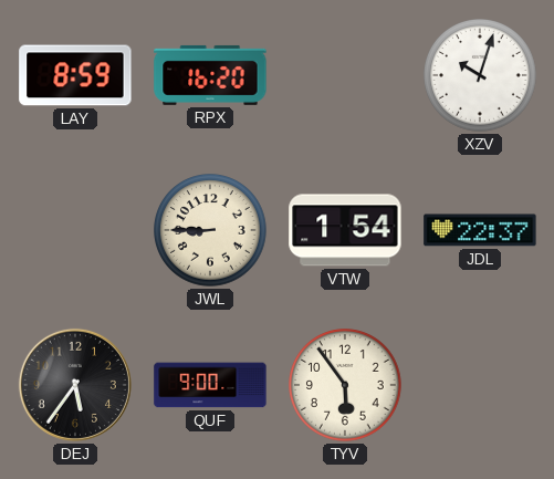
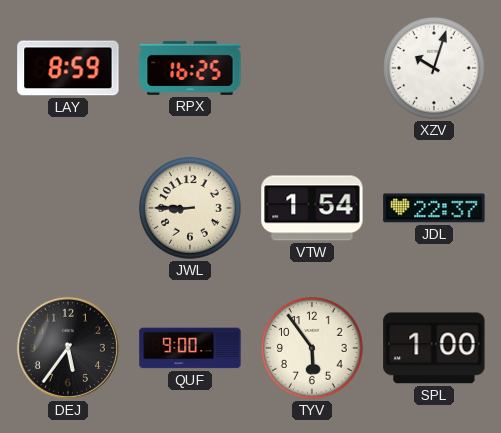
RPX: 16:20 -> 16:25 (190, 68)
SPL: none -> 1:00 (434, 348)
